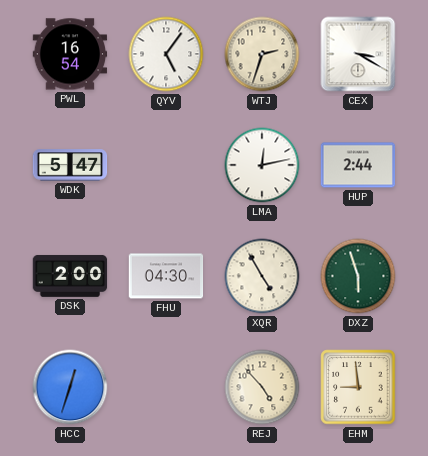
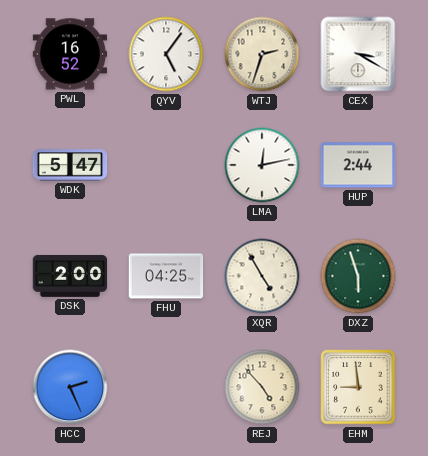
PWL: 16:54 -> 16:52 (70, 54)
FHU: 04:30 -> 04:25 (166, 276)
HCC: 12:33 -> 2:26 (70, 387)
